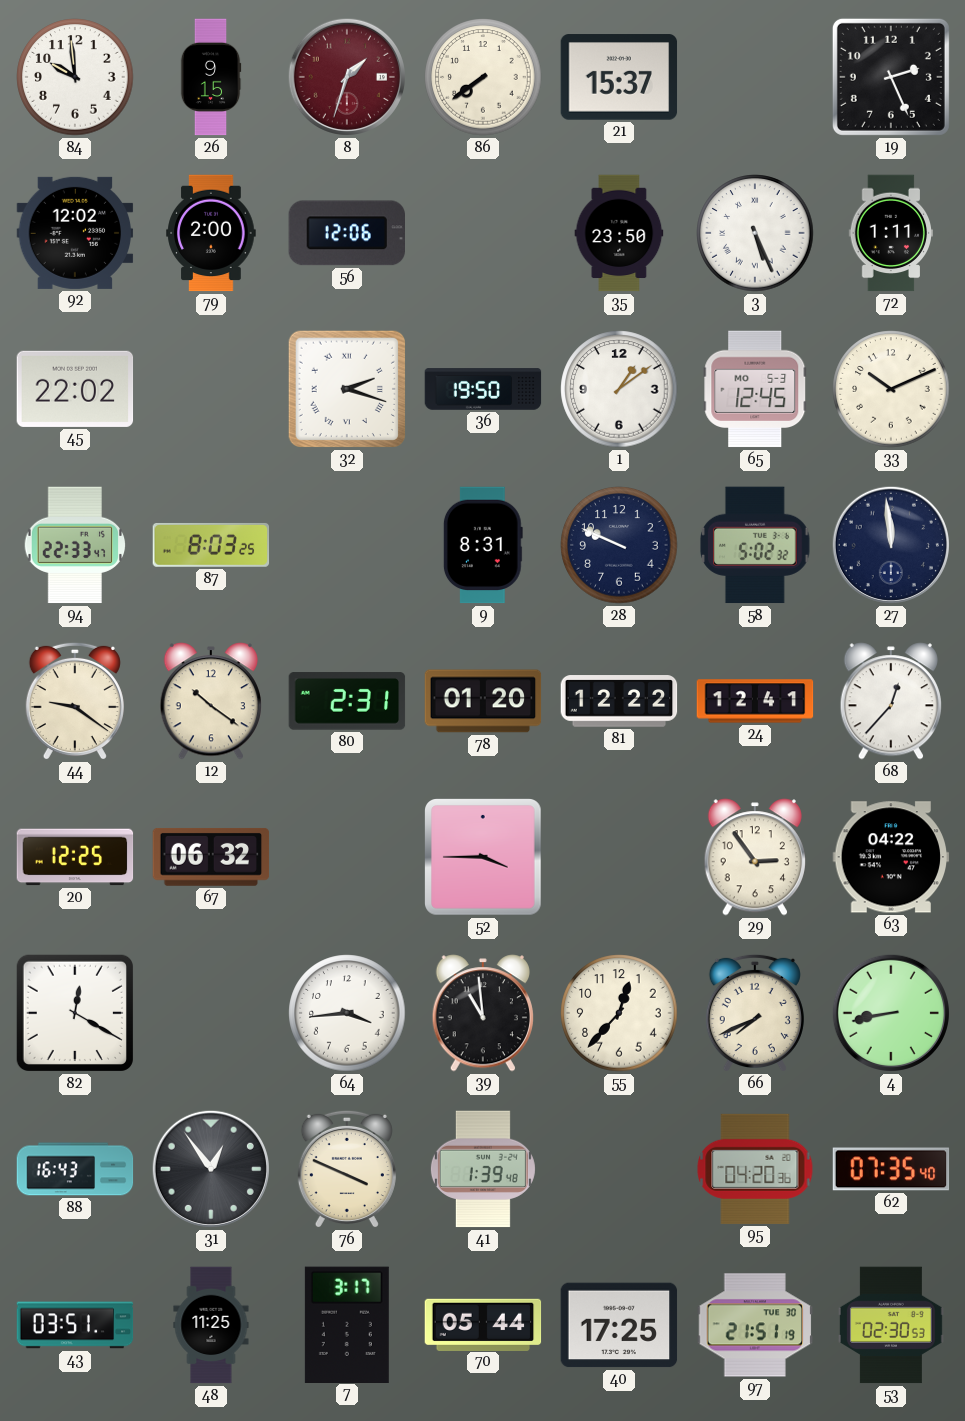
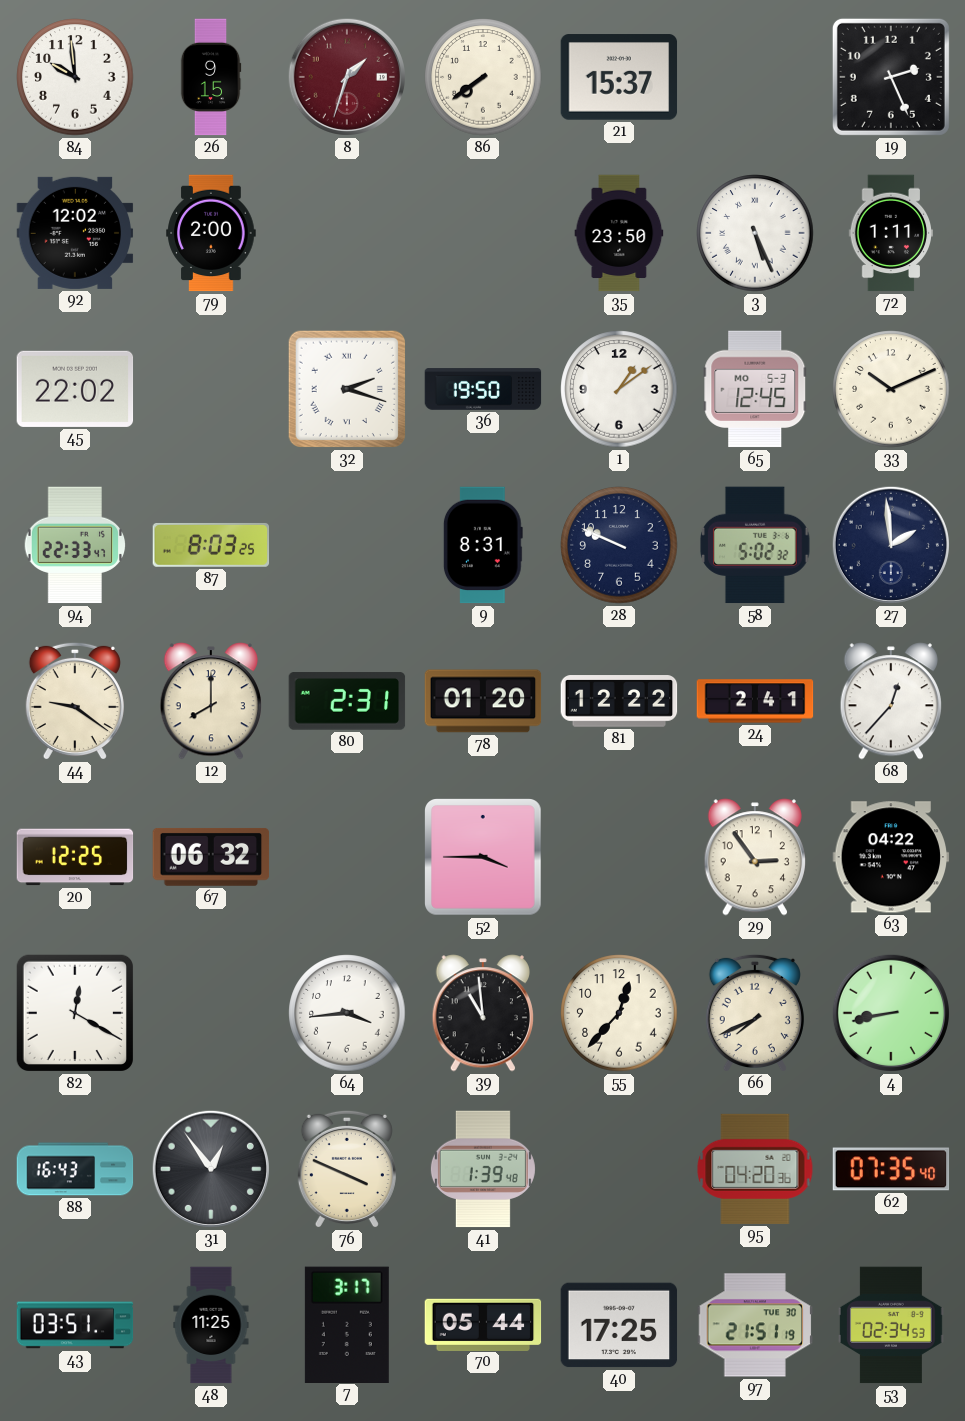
56: 12:06 -> none (346, 233)
27: 11:59 -> 1:59 (891, 545)
12: 10:21 -> 8:00 (211, 701)
24: 12:41 -> 2:41 (755, 701)
53: 02:30 -> 02:34 (891, 1325)
